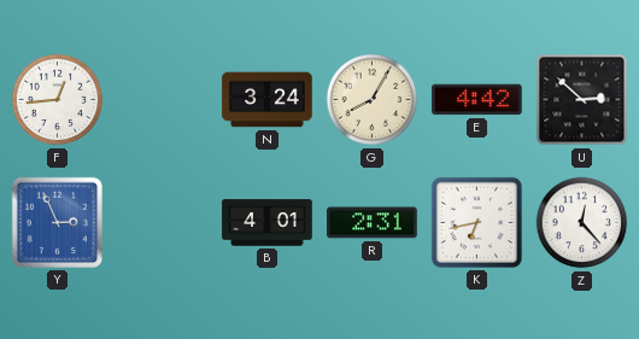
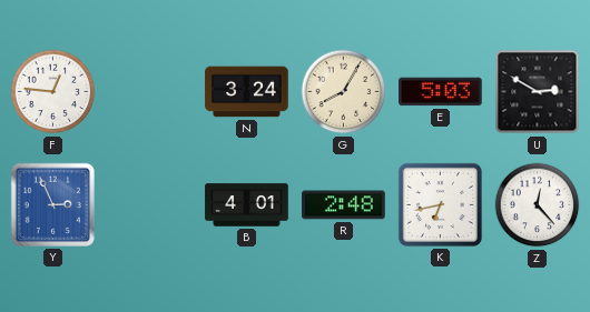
F: 12:44 -> 12:46 (53, 92)
E: 4:42 -> 5:03 (441, 92)
U: 2:52 -> 2:50 (538, 92)
R: 2:31 -> 2:48 (344, 205)
